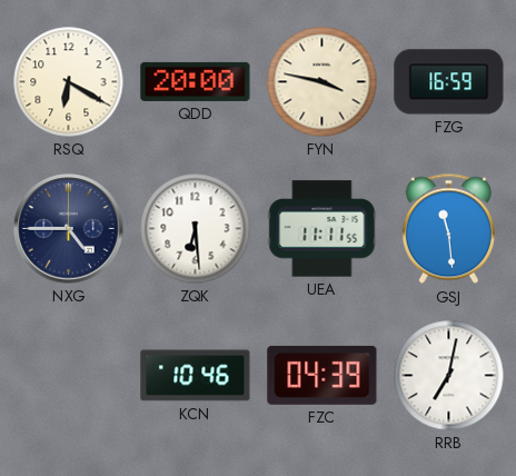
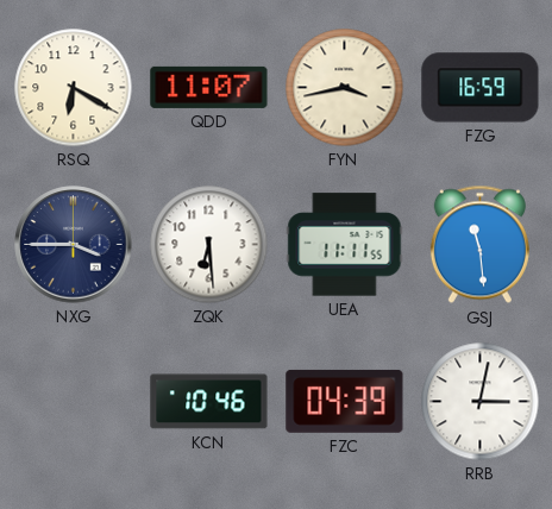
QDD: 20:00 -> 11:07 (209, 87)
FYN: 3:47 -> 3:43 (345, 88)
NXG: 4:45 -> 3:45 (74, 245)
RRB: 7:02 -> 3:02 (481, 402)
